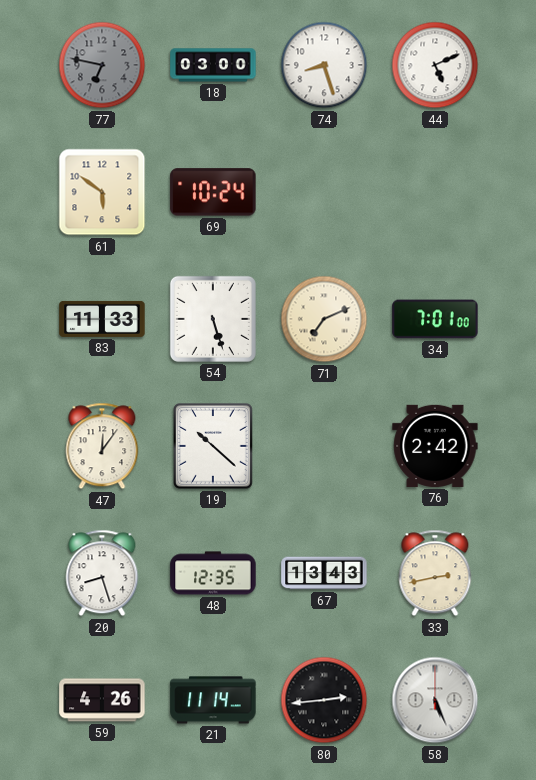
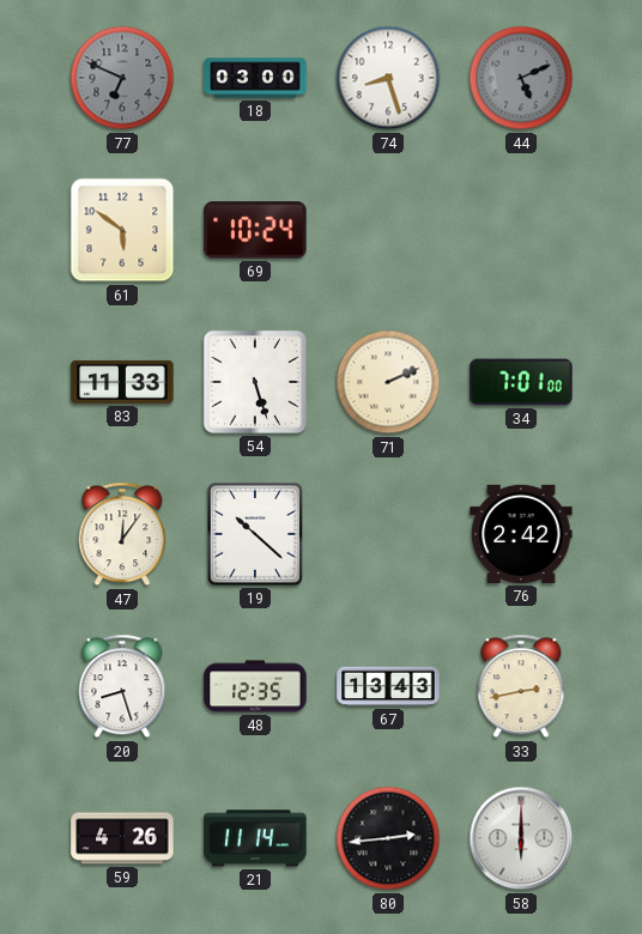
77: 6:47 -> 6:49 (122, 78)
44 dial: white -> grey (521, 78)
71: 7:11 -> 2:11 (388, 382)
58: 5:26 -> 6:00 (521, 838)
